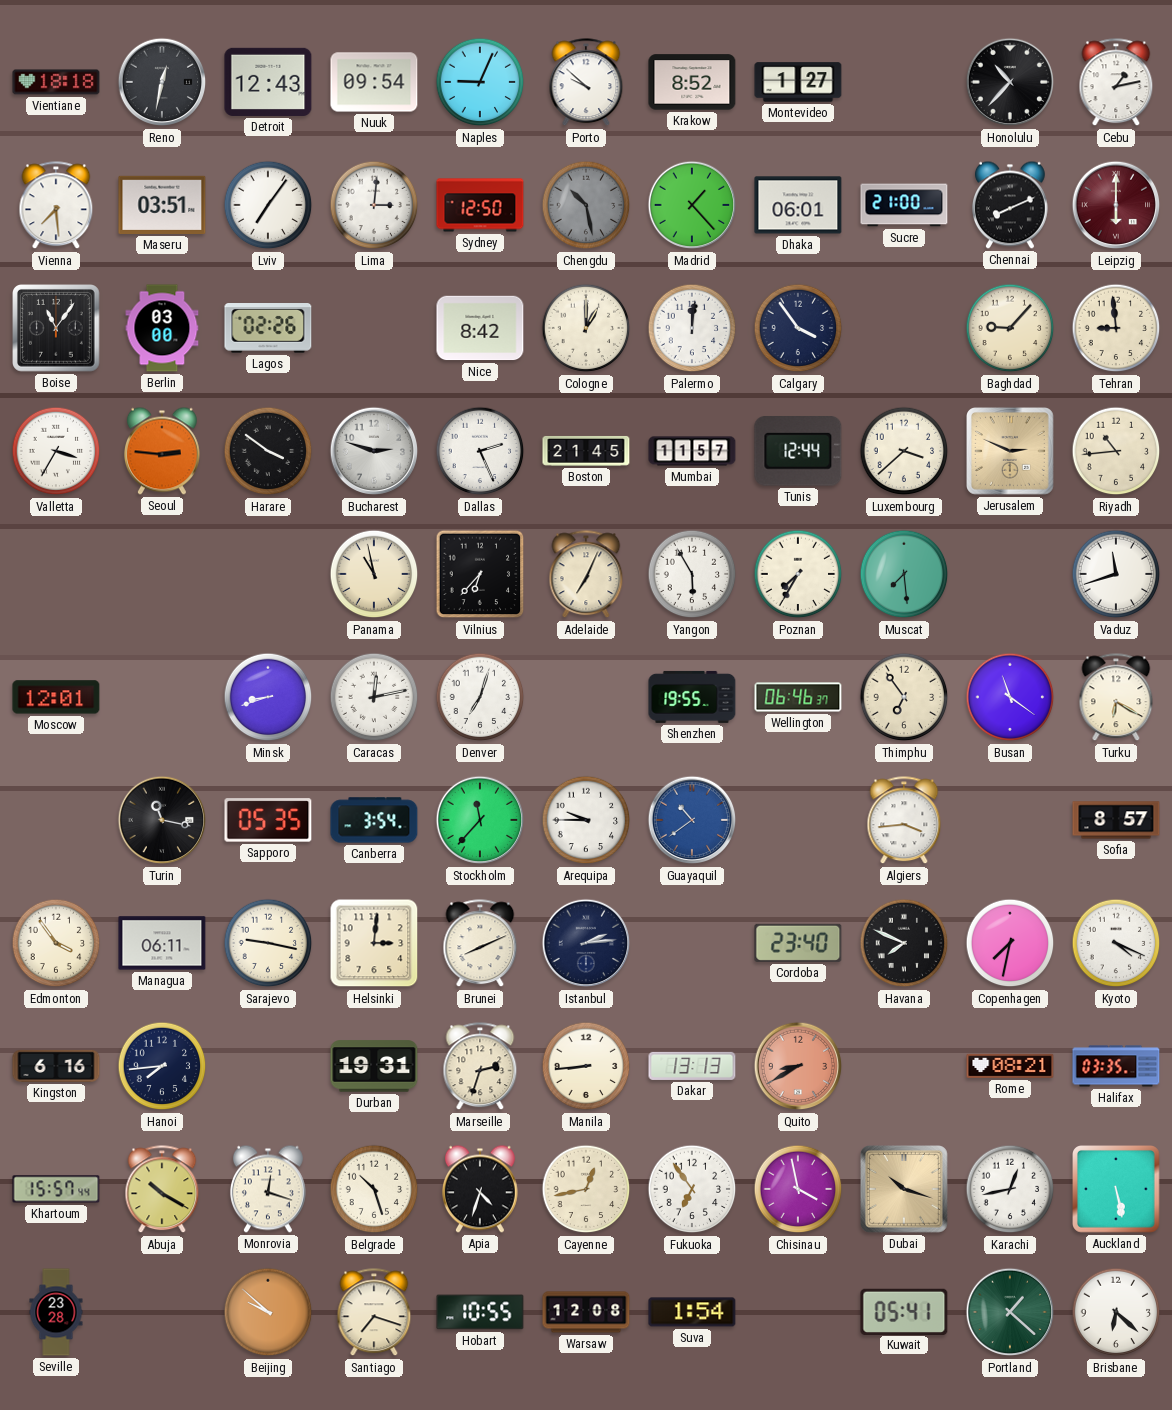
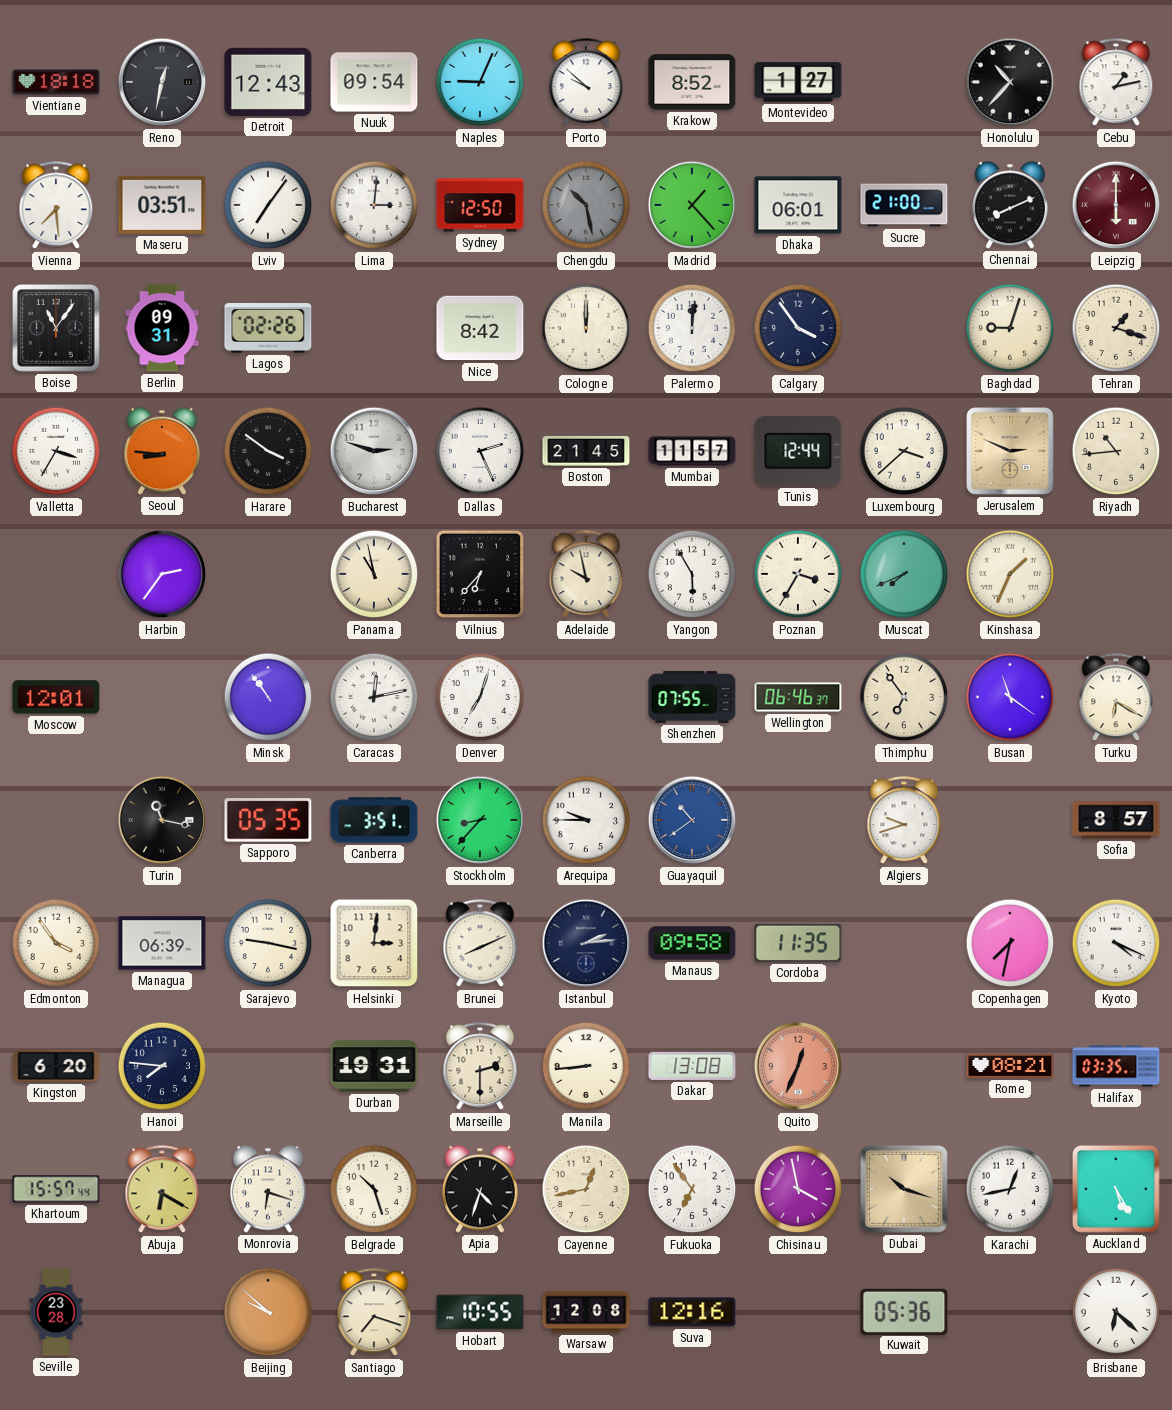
Berlin: 03:00 -> 09:31 (162, 328)
Cologne: 1:00 -> 12:00 (586, 328)
Baghdad: 9:07 -> 9:03 (1010, 328)
Tehran: 8:59 -> 1:18 (1116, 328)
Seoul: 2:46 -> 8:46 (162, 451)
Harbin: none -> 2:36 (162, 574)
Adelaide: 7:04 -> 9:58 (586, 575)
Poznan: 7:35 -> 3:35 (798, 574)
Muscat: 7:29 -> 7:41 (904, 574)
Kinshasa: none -> 1:34 (1010, 574)
Vaduz: 11:42 -> none (1116, 574)
Minsk: 8:42 -> 10:54 (268, 697)
Shenzhen: 19:55 -> 07:55 (692, 697)
Canberra: 3:54 -> 3:51 (374, 820)
Stockholm: 11:37 -> 8:37 (480, 820)
Algiers: 3:44 -> 9:42 (904, 821)
Managua: 06:11 -> 06:39 (162, 943)
Manaus: none -> 09:58 (692, 943)
Cordoba: 23:40 -> 11:35 (798, 943)
Havana: 7:49 -> none (904, 943)
Kingston: 6:16 -> 6:20 (56, 1066)
Hanoi: 7:44 -> 7:46 (162, 1066)
Marseille: 2:33 -> 2:30 (480, 1067)
Dakar: 13:13 -> 13:08 (692, 1066)
Quito: 8:40 -> 12:34 (798, 1066)
Abuja: 10:20 -> 6:20 (162, 1190)
Monrovia: 12:18 -> 6:18 (268, 1189)
Auckland: 5:28 -> 5:25 (1117, 1190)
Suva: 1:54 -> 12:16 (692, 1312)
Kuwait: 05:41 -> 05:36 (904, 1311)
Portland: 1:22 -> none (1010, 1312)
